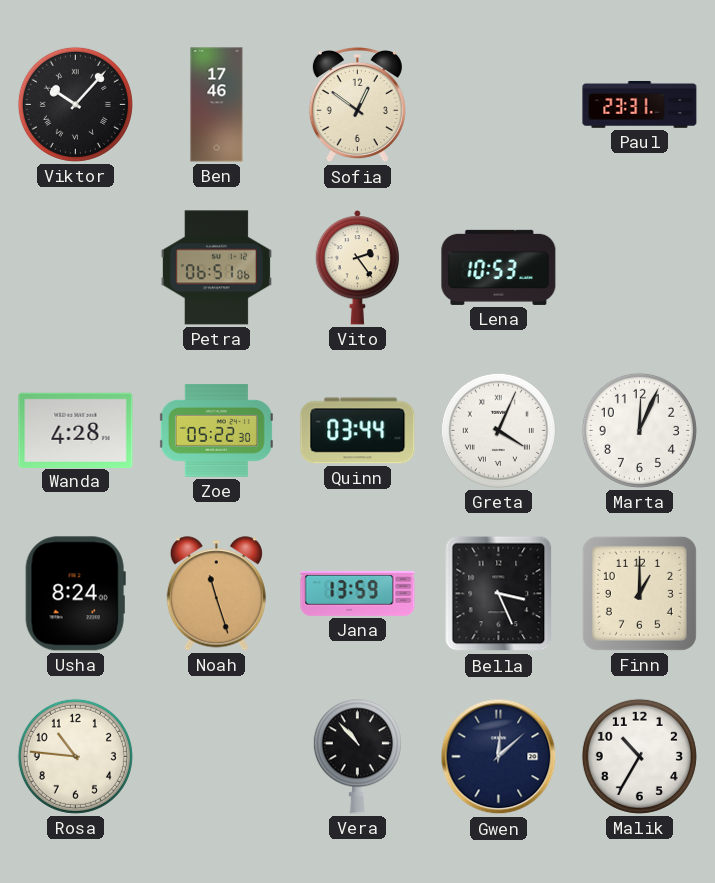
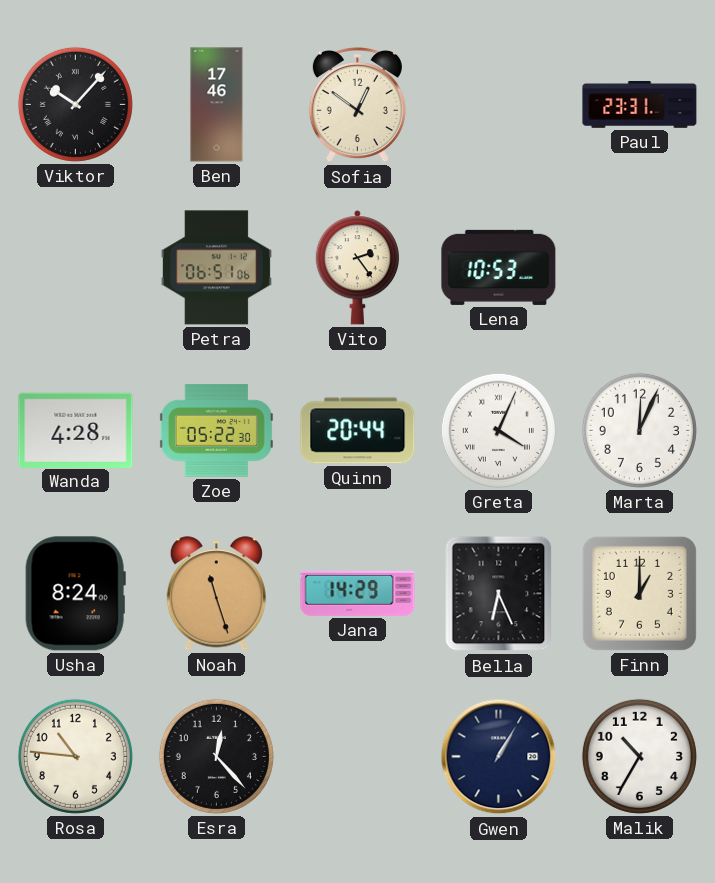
Quinn: 03:44 -> 20:44 (358, 431)
Jana: 13:59 -> 14:29 (358, 593)
Bella: 3:26 -> 6:26 (499, 594)
Esra: none -> 12:23 (216, 756)
Vera: 10:53 -> none (357, 757)
Gwen: 12:08 -> 1:05 (499, 757)
